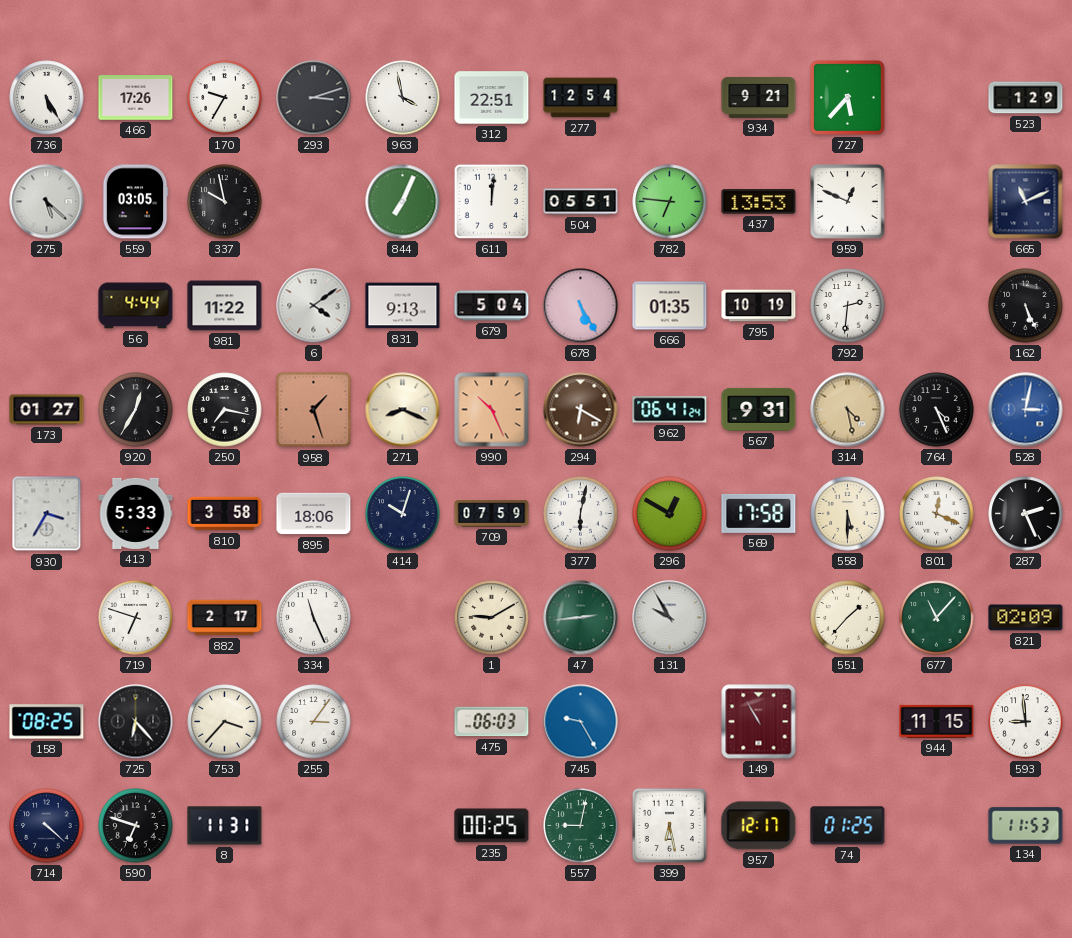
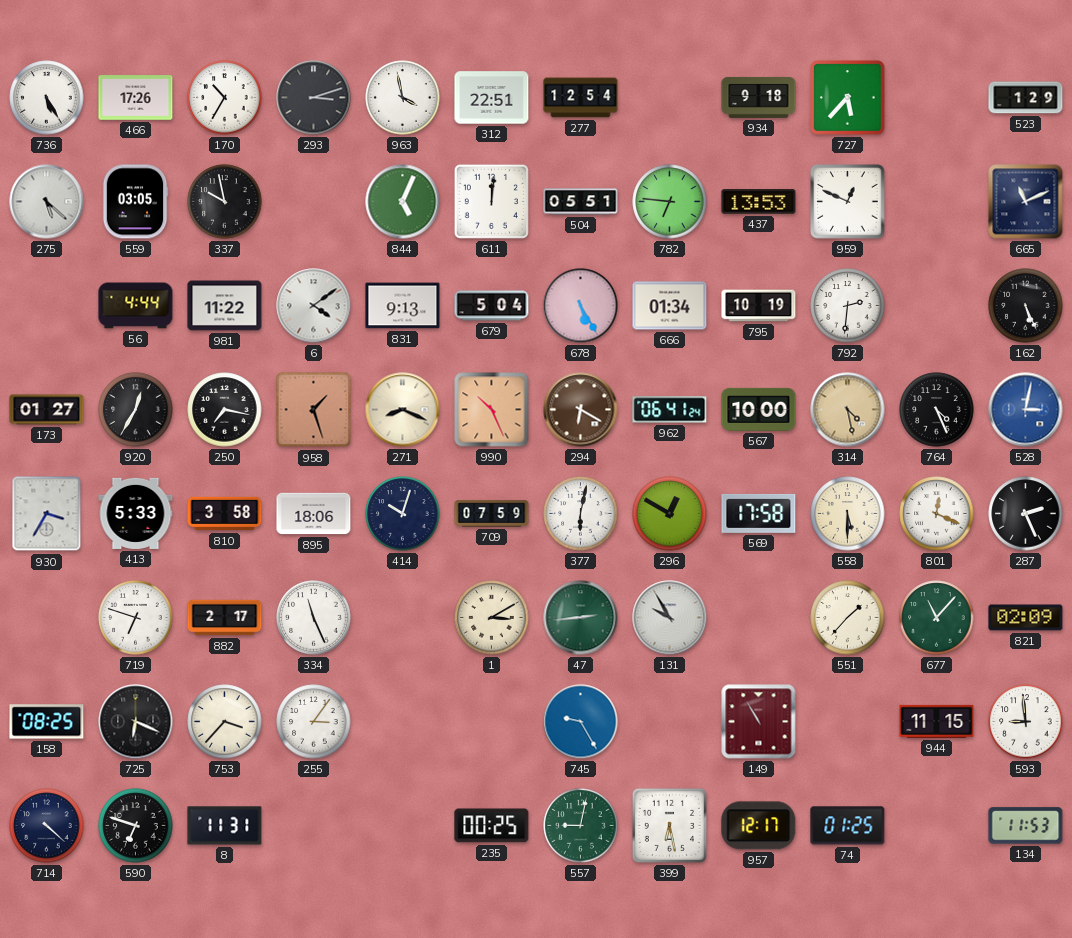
170: 9:35 -> 10:35 (225, 98)
934: 9:21 -> 9:18 (759, 97)
844: 7:04 -> 5:04 (403, 202)
666: 01:35 -> 01:34 (670, 306)
567: 9:31 -> 10:00 (759, 409)
1: 9:10 -> 3:10 (492, 618)
725: 6:23 -> 6:19 (136, 722)
475: 06:03 -> none (492, 722)
